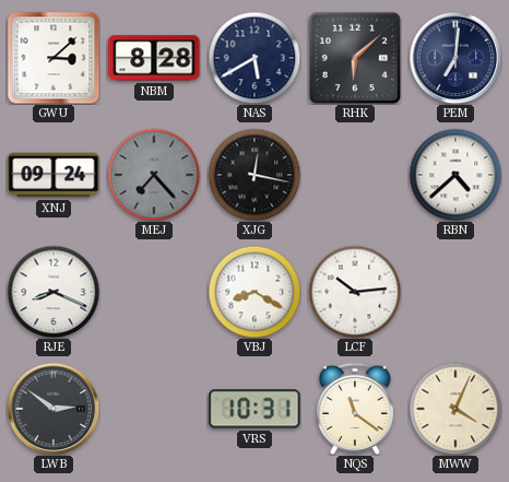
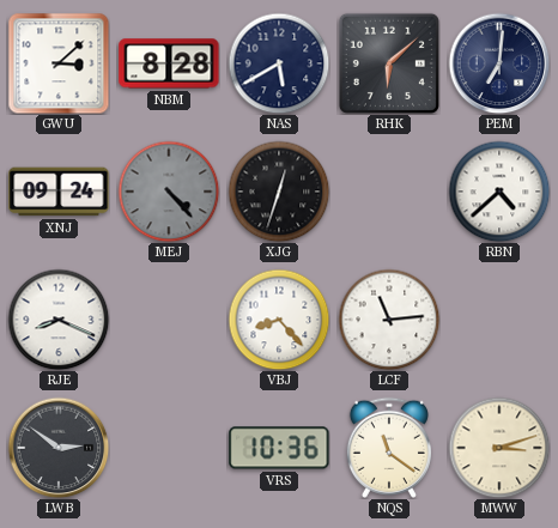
MEJ: 7:23 -> 4:23 (169, 192)
XJG: 12:17 -> 12:33 (279, 192)
VBJ: 8:20 -> 8:23 (279, 320)
LCF: 10:14 -> 11:14 (389, 320)
VRS: 10:31 -> 10:36 (279, 448)
MWW: 4:04 -> 3:12 (499, 448)
